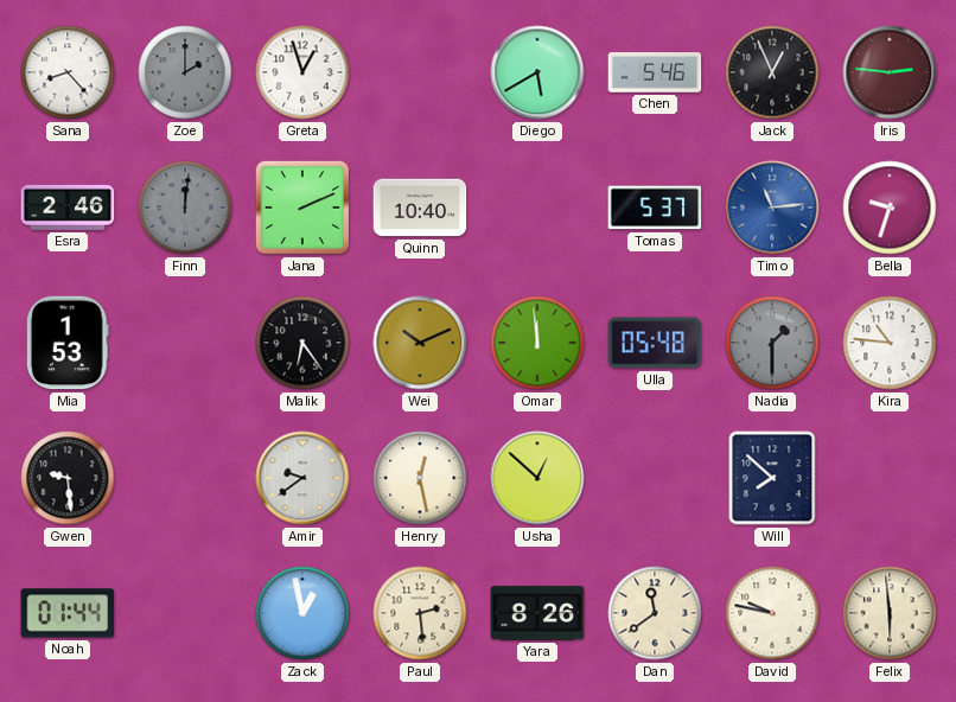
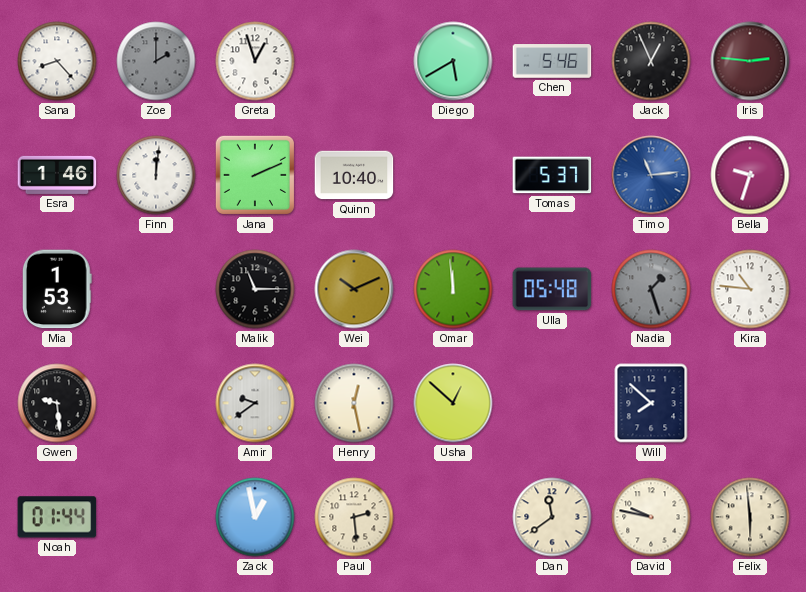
Esra: 2:46 -> 1:46 (57, 175)
Finn dial: grey -> white (156, 175)
Malik: 6:24 -> 11:15 (255, 289)
Nadia: 1:30 -> 1:27 (651, 289)
Yara: 8:26 -> none (537, 613)
